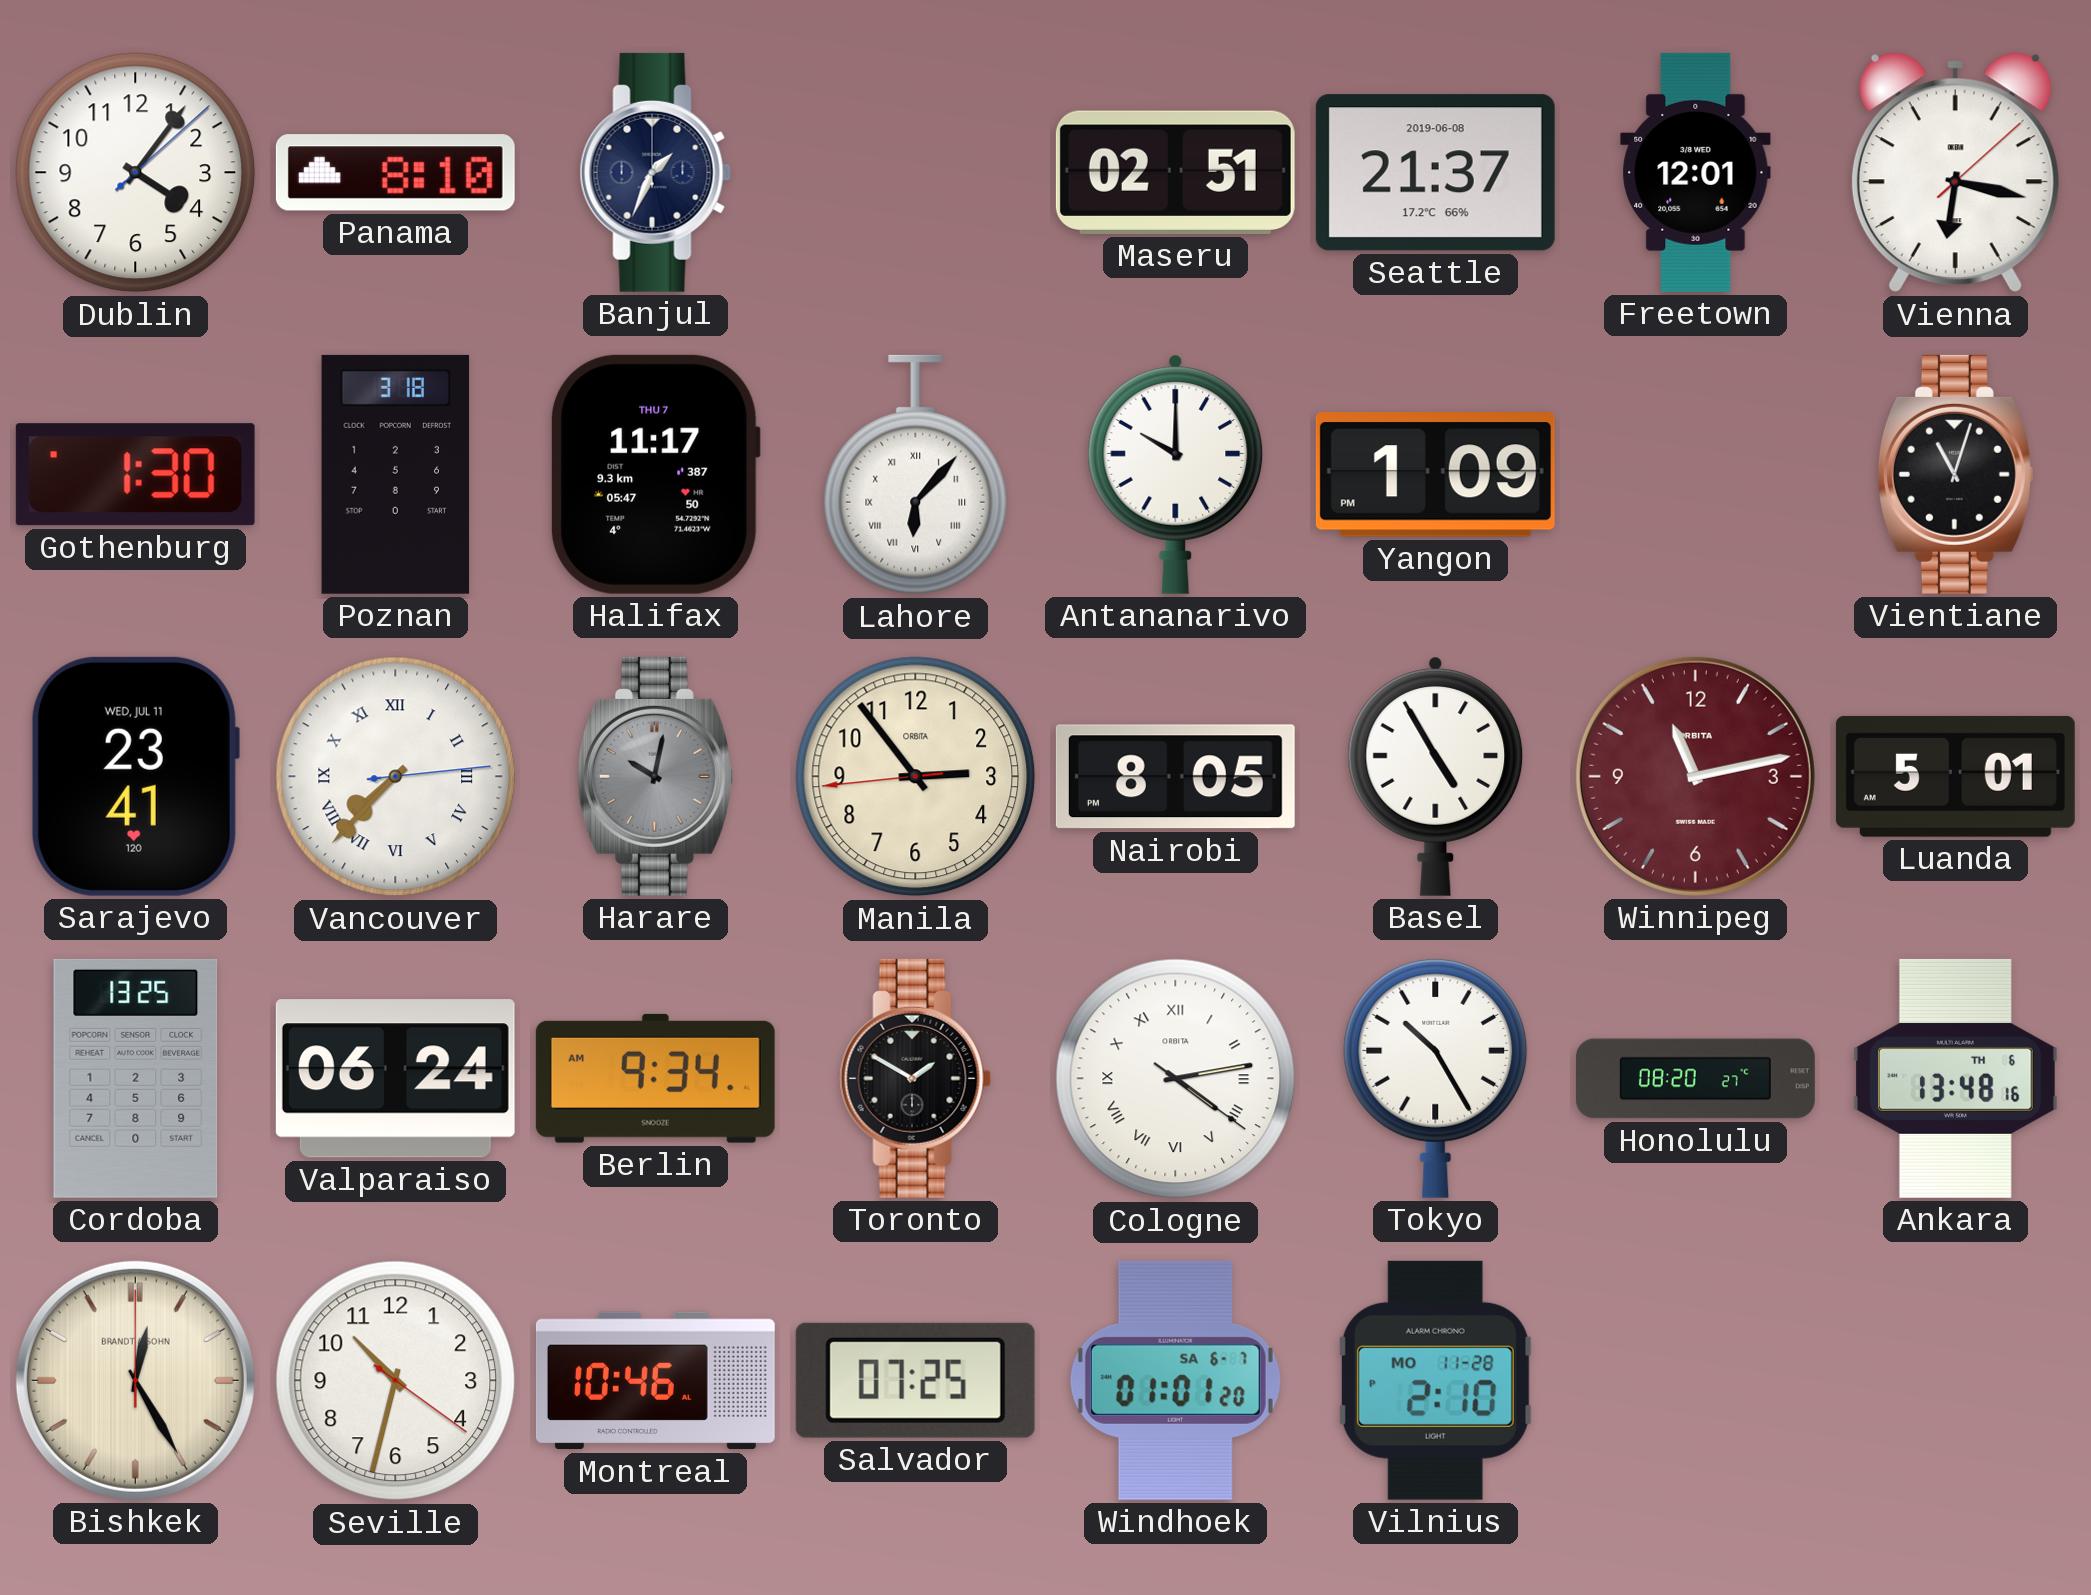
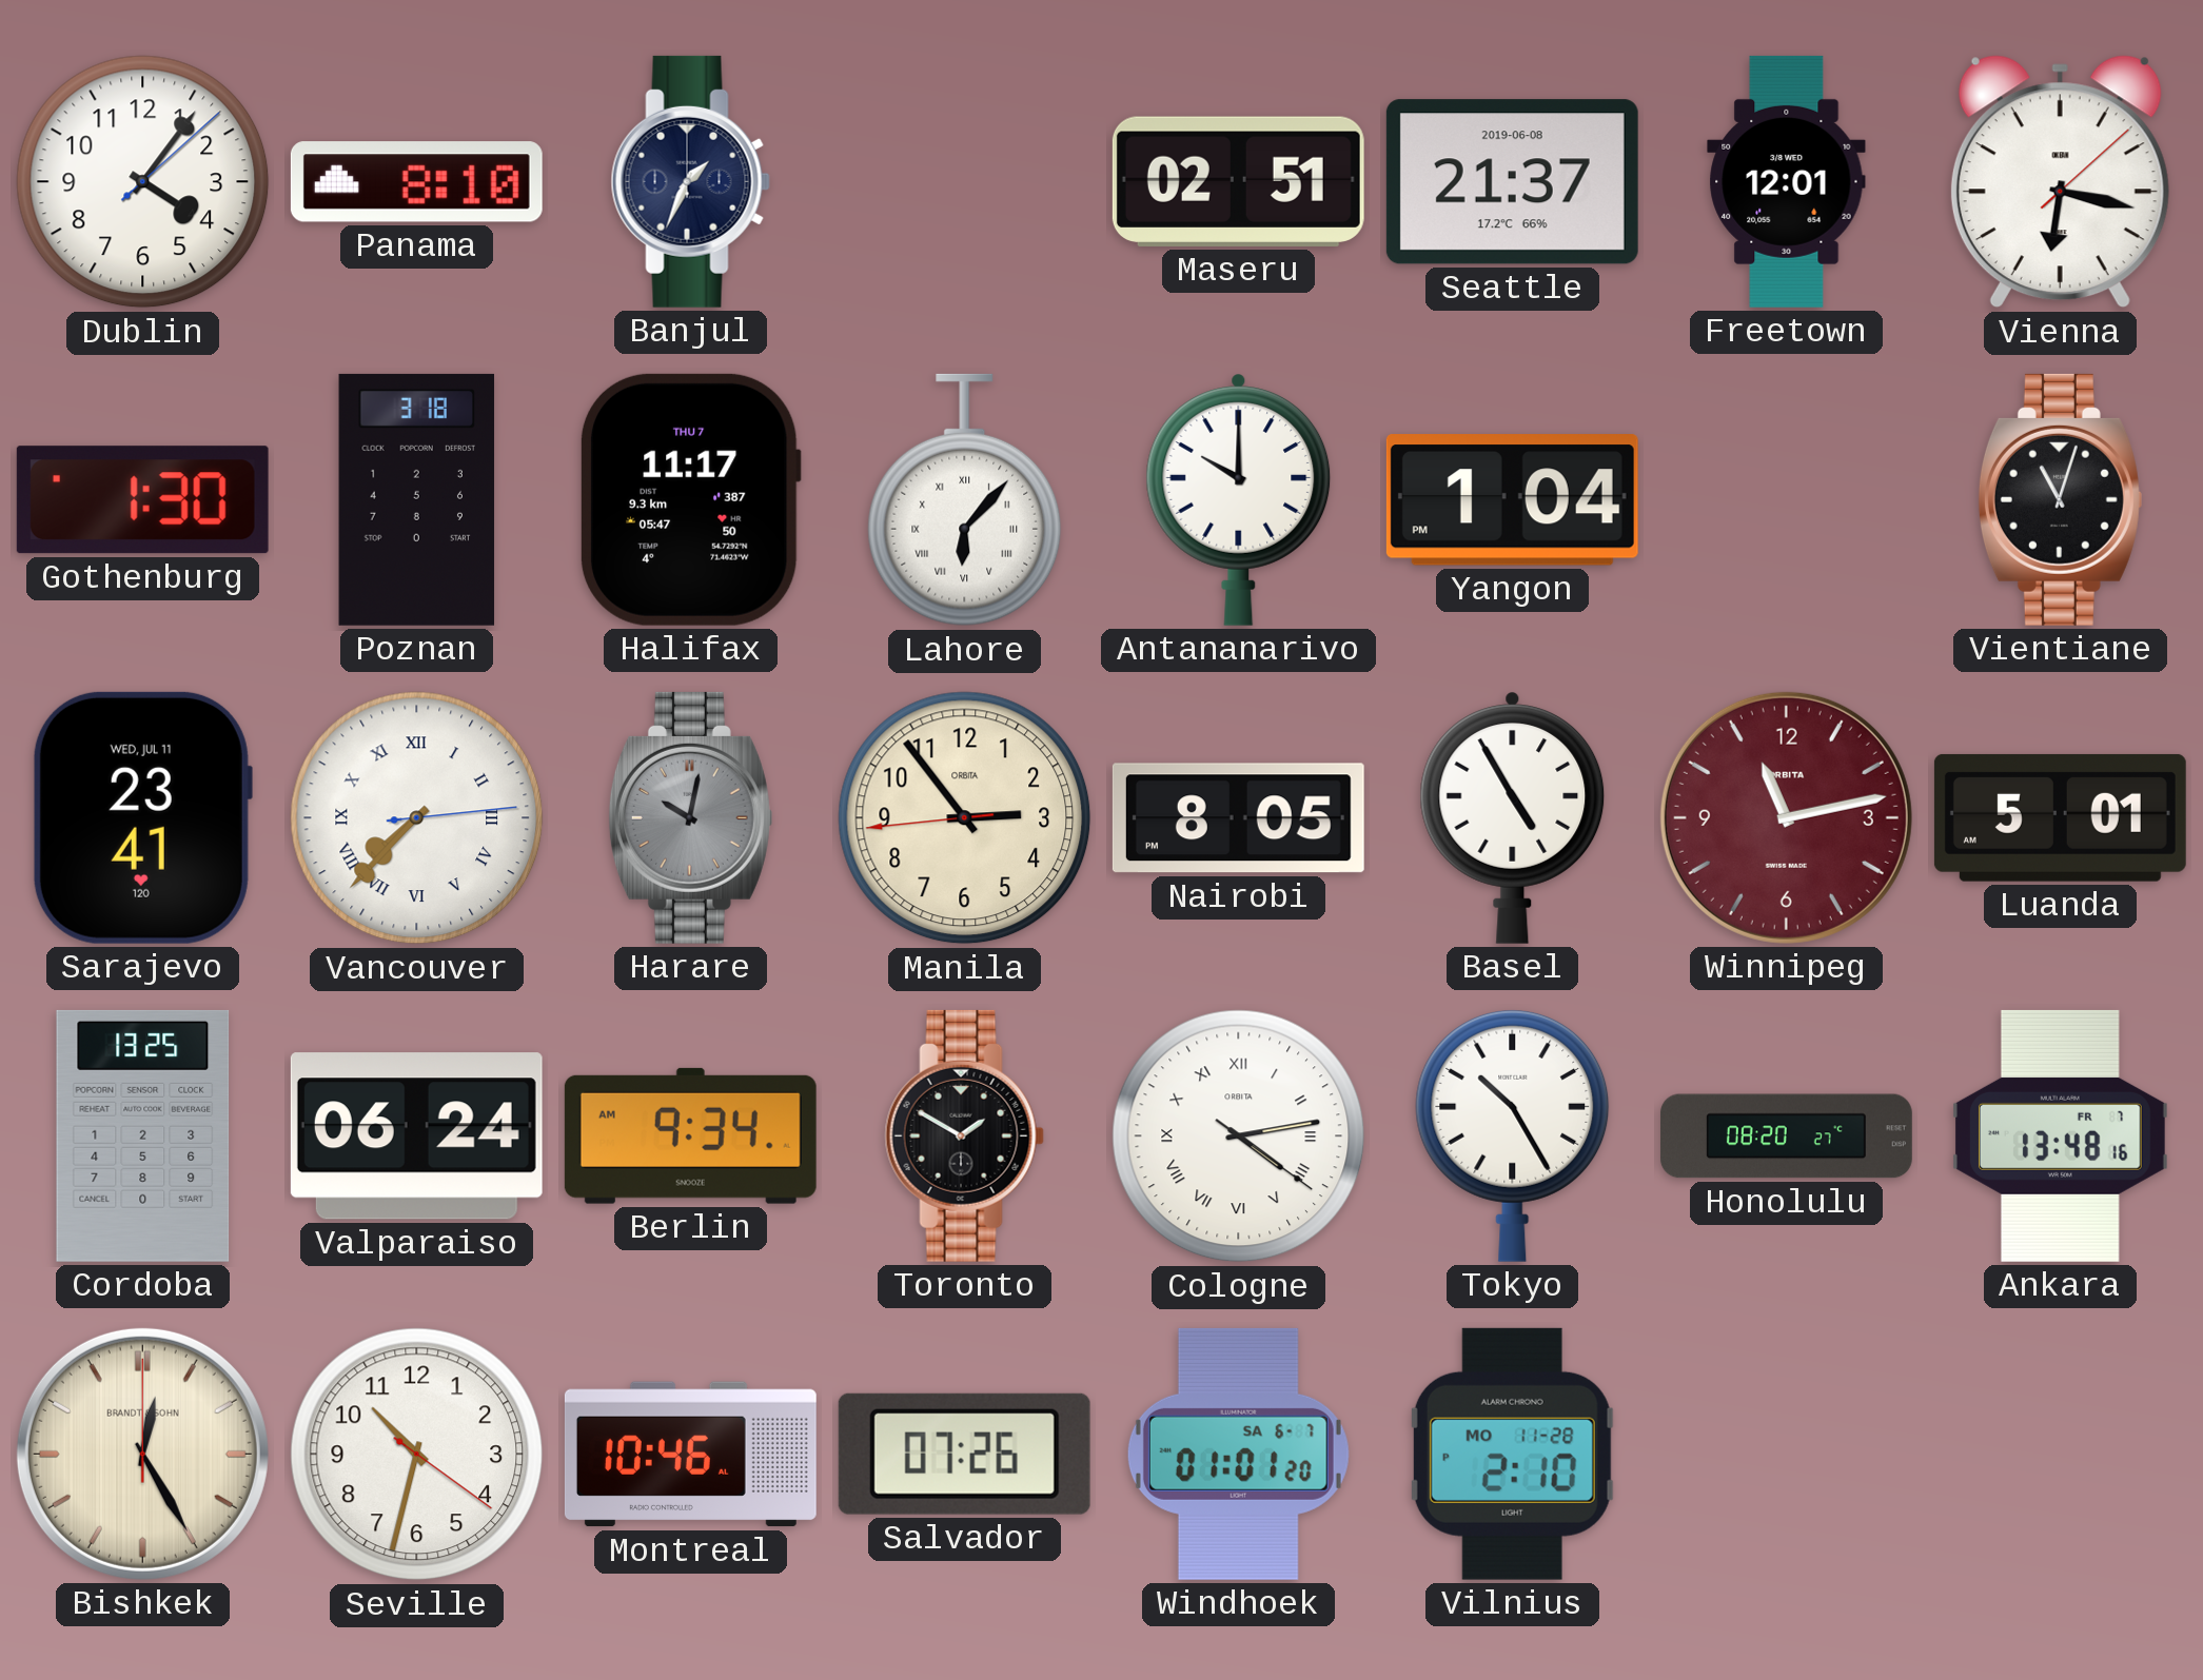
Yangon: 1:09 -> 1:04 (1512, 500)
Ankara date: TH 6 -> FR 7 (2060, 1135)
Salvador: 07:25 -> 07:26 (964, 1454)
